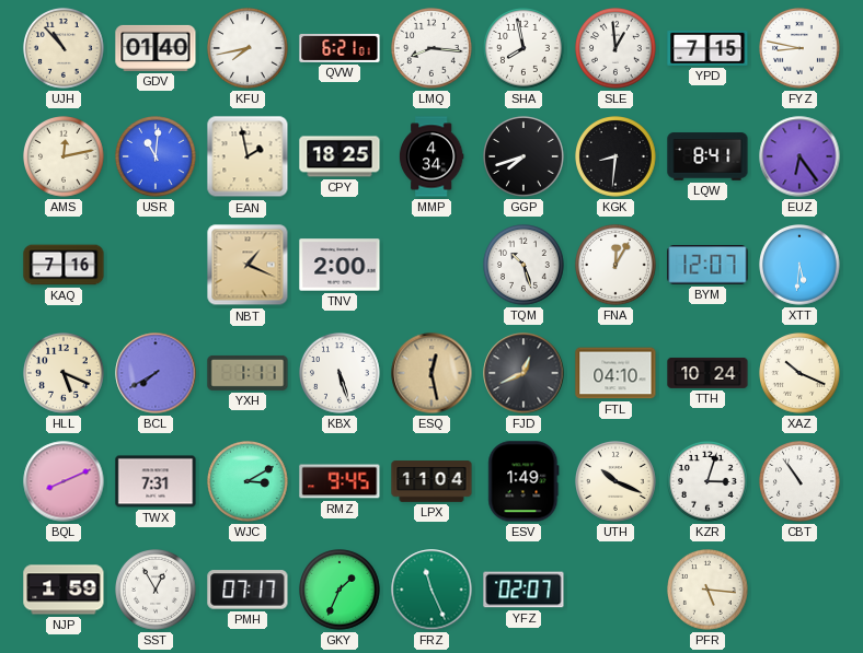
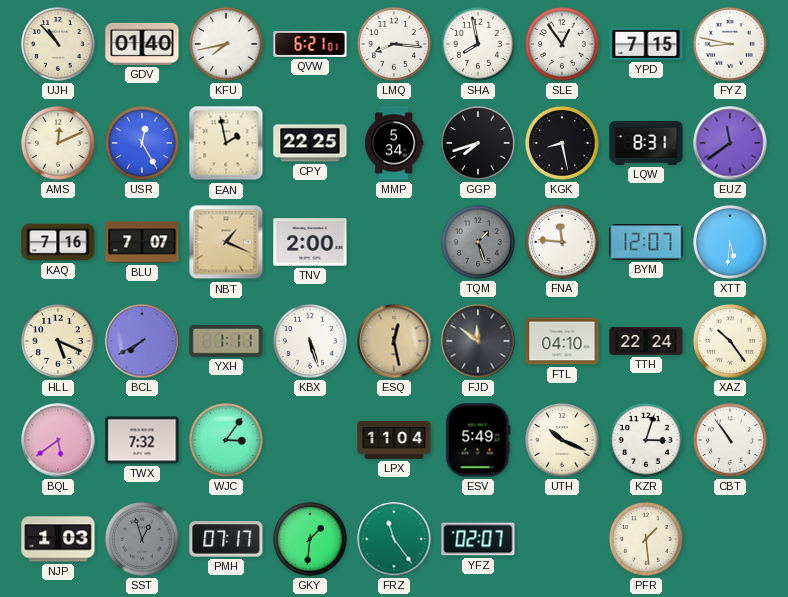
SLE: 12:59 -> 12:54 (563, 45)
AMS: 12:13 -> 12:11 (59, 144)
USR: 11:01 -> 12:25 (143, 144)
CPY: 18:25 -> 22:25 (310, 143)
MMP: 4:34 -> 5:34 (394, 143)
KGK: 8:31 -> 8:28 (563, 144)
LQW: 8:41 -> 8:31 (646, 143)
EUZ: 6:24 -> 11:39 (730, 143)
BLU: none -> 7:07 (142, 242)
TQM: 10:27 -> 1:27 (479, 243)
TQM dial: white -> grey (479, 243)
FNA: 12:05 -> 11:46 (563, 243)
FJD: 12:41 -> 11:51 (478, 341)
TTH: 10:24 -> 22:24 (646, 341)
XAZ: 10:19 -> 10:24 (731, 342)
BQL: 8:11 -> 5:39 (58, 440)
TWX: 7:31 -> 7:32 (142, 440)
WJC: 3:10 -> 3:06 (227, 441)
RMZ: 9:45 -> none (340, 481)
ESV: 1:49 -> 5:49 (478, 440)
NJP: 1:59 -> 1:03 (58, 539)
SST: 12:55 -> 12:57 (143, 540)
SST dial: white -> grey (143, 540)
GKY: 1:34 -> 1:31 (311, 540)
FRZ: 11:26 -> 11:24 (394, 539)
PFR: 5:16 -> 1:29 (647, 540)
